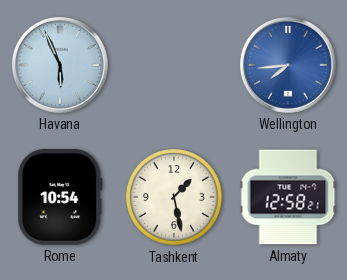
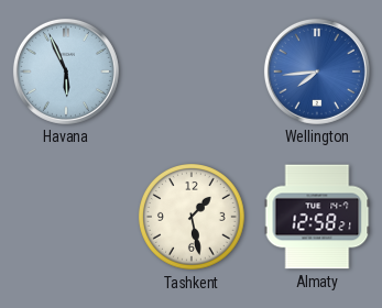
Rome: 10:54 -> none (60, 197)
